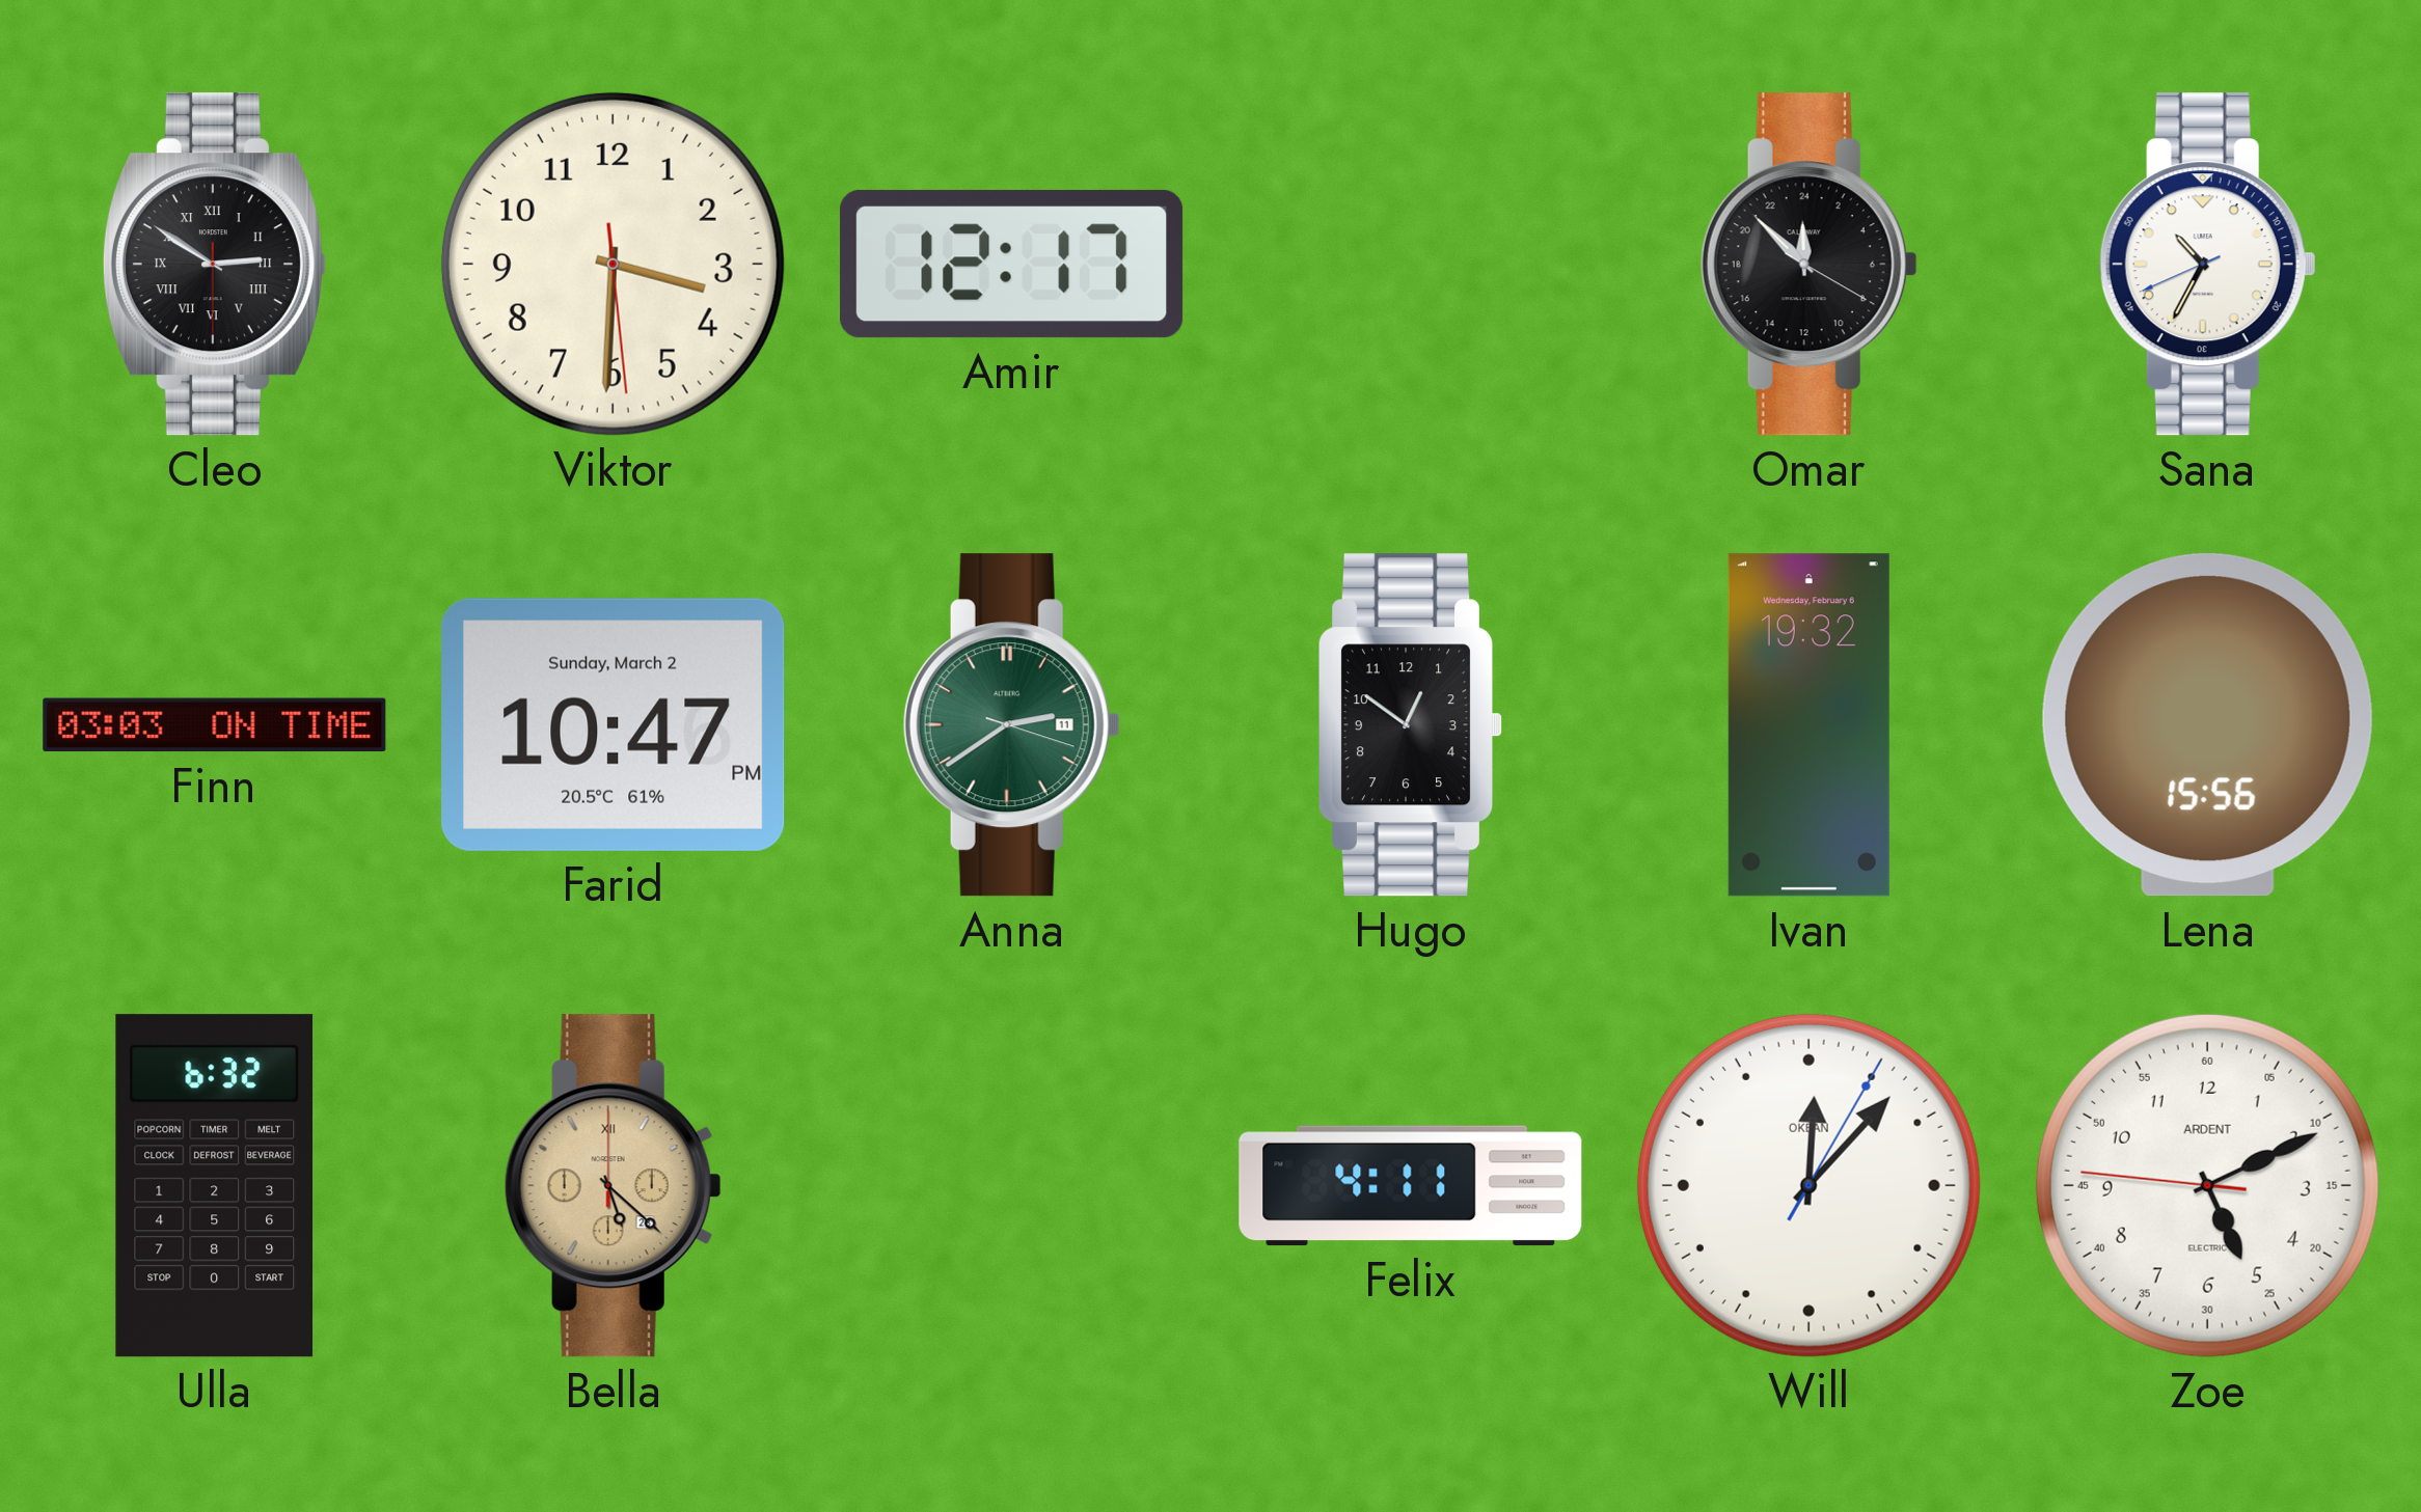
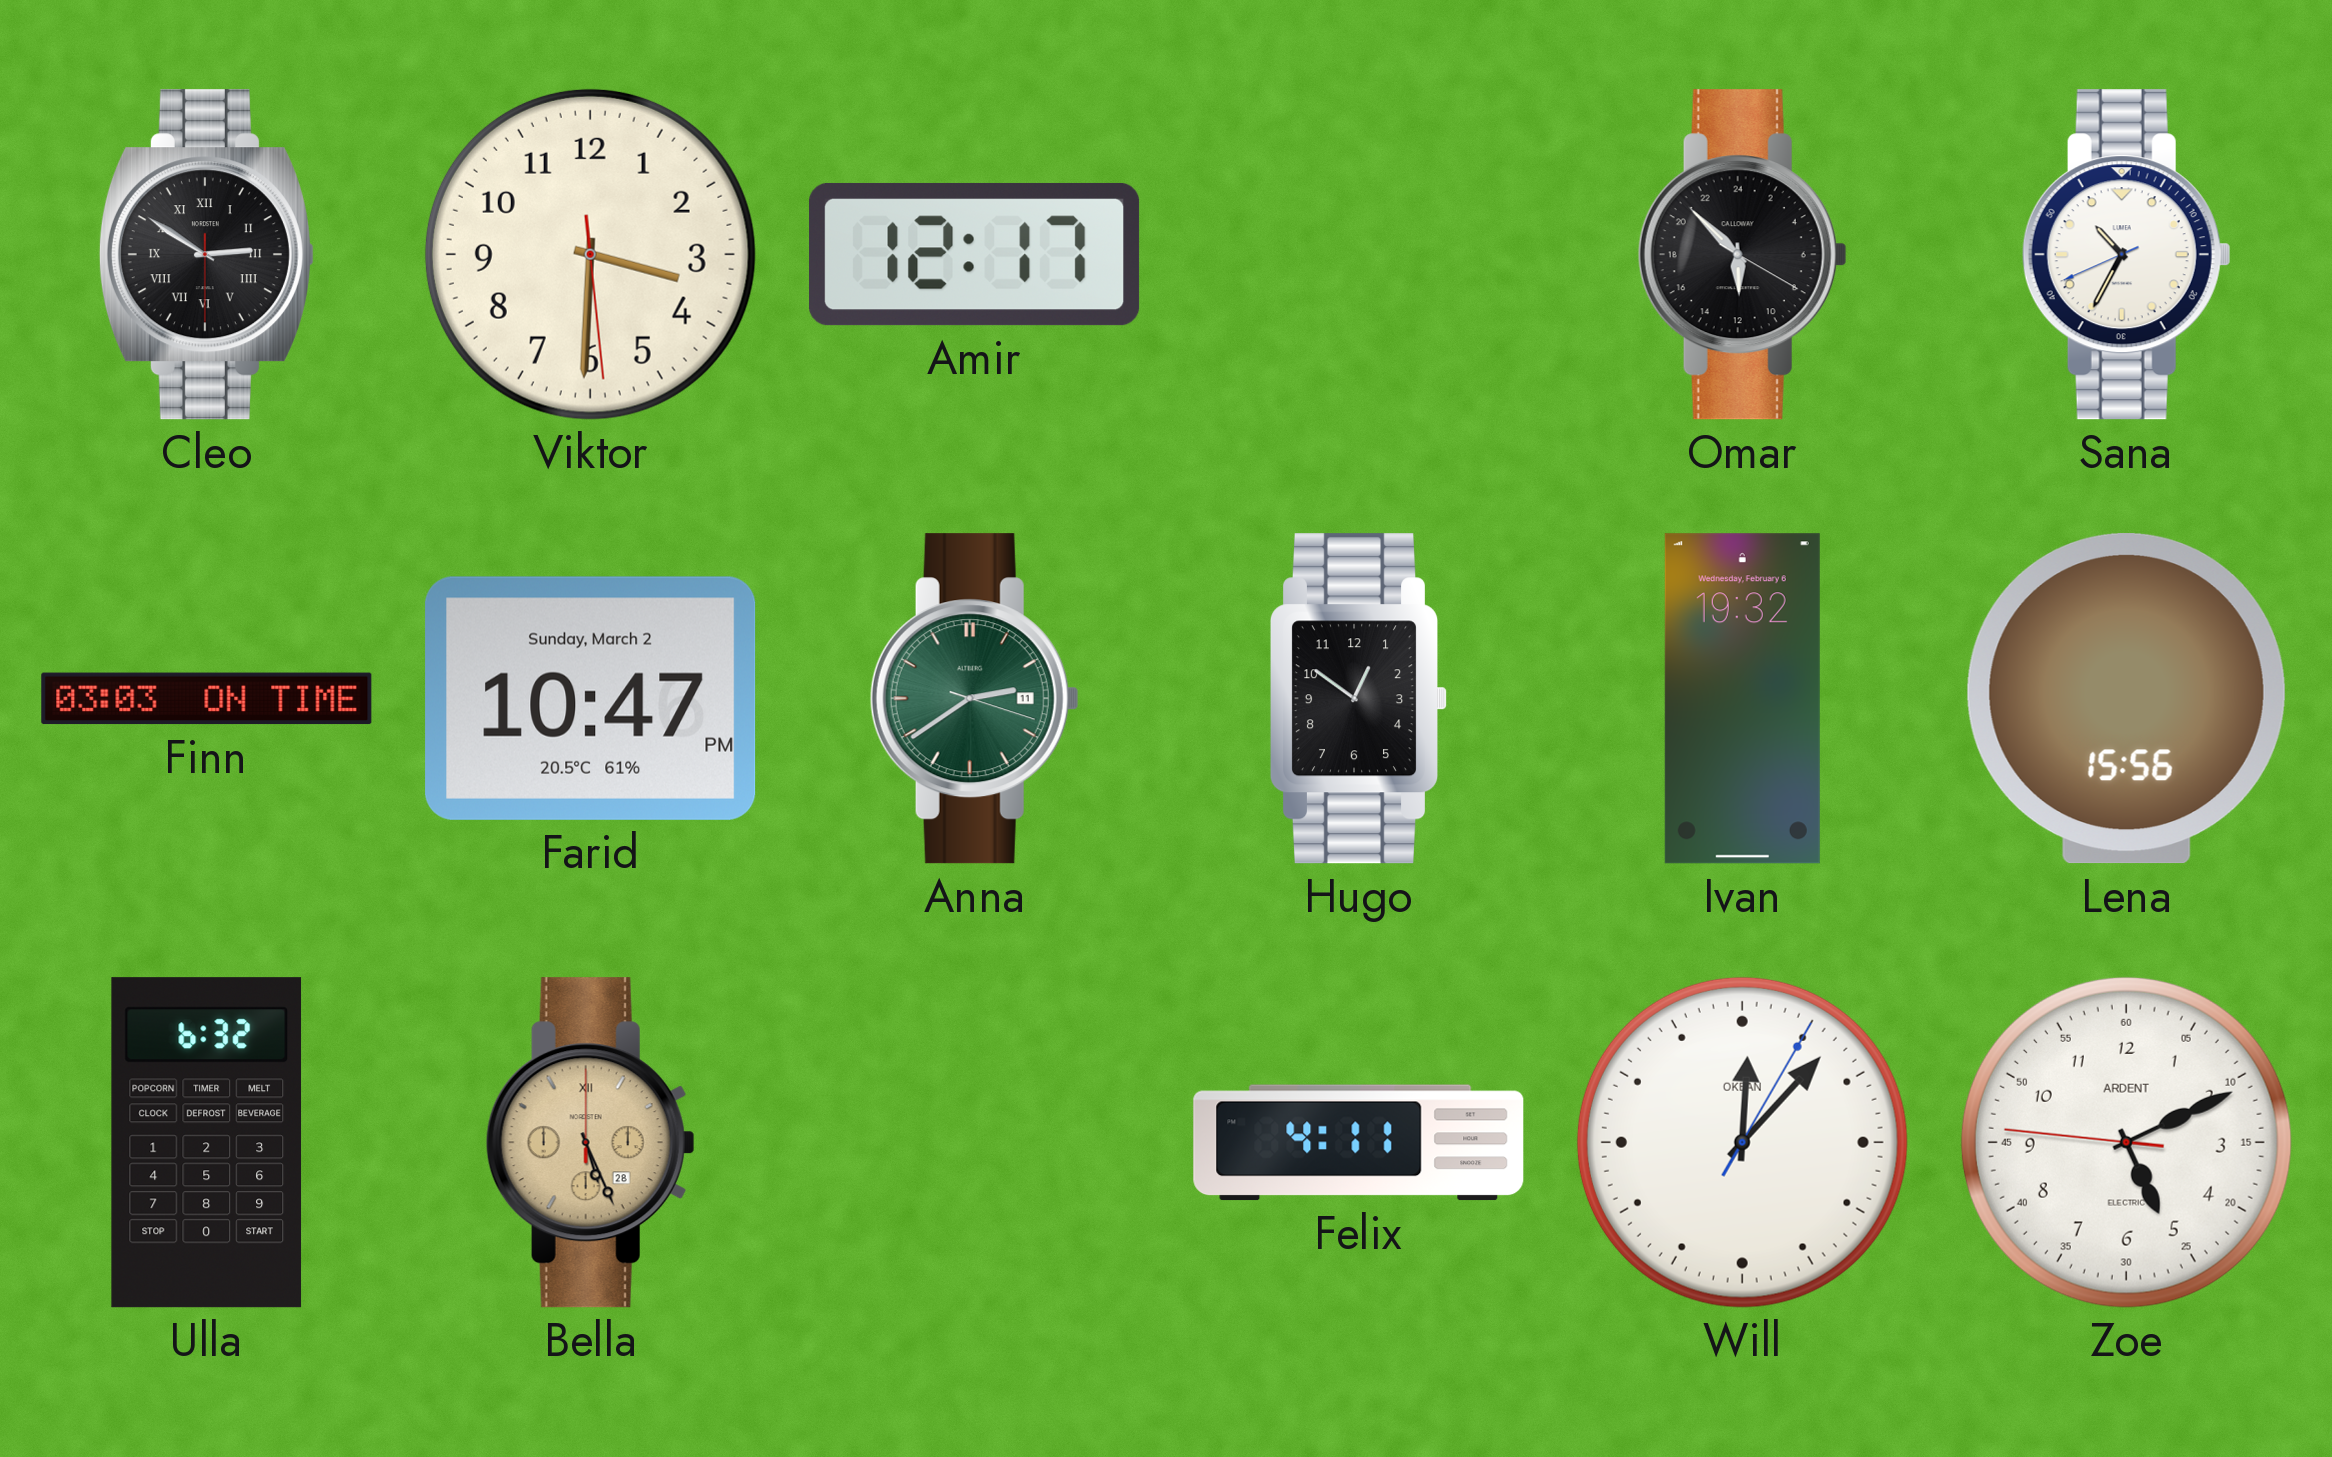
Omar: 23:52 -> 11:52 (1742, 255)
Bella: 5:22 -> 5:26 (590, 1143)
